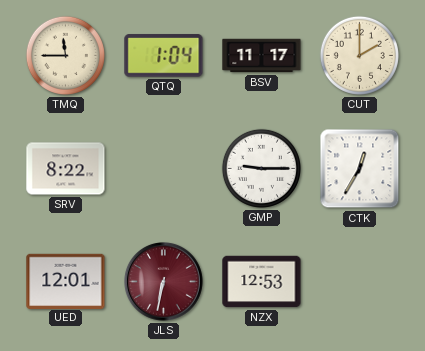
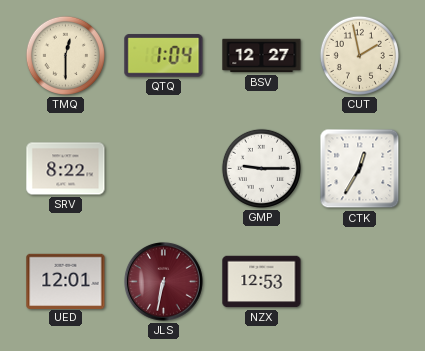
TMQ: 11:45 -> 12:30 (65, 55)
BSV: 11:17 -> 12:27 (262, 56)
CUT: 2:00 -> 1:58 (359, 55)
